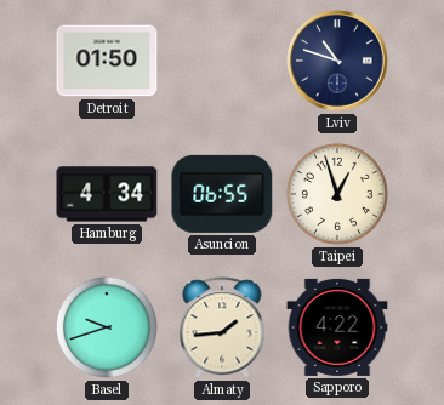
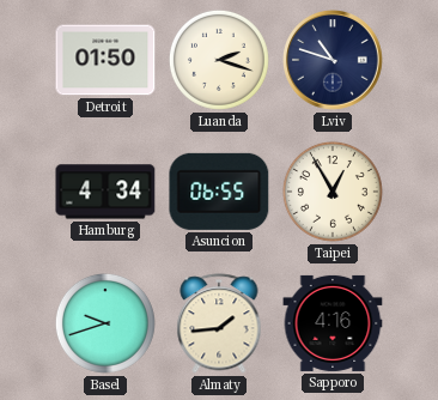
Luanda: none -> 2:18 (219, 60)
Taipei: 12:57 -> 12:55 (333, 192)
Sapporo: 4:22 -> 4:16 (333, 323)
